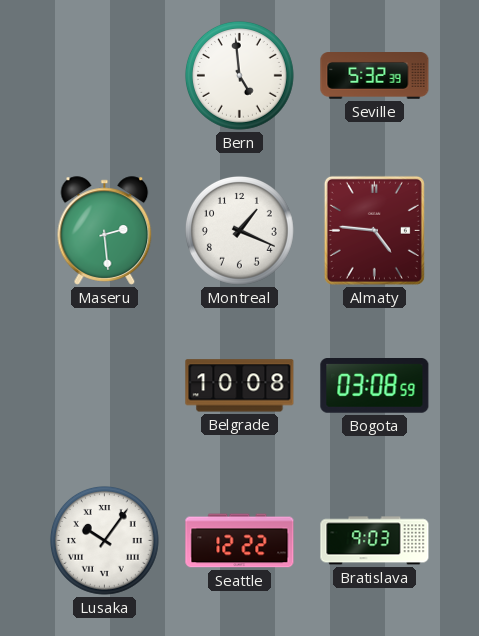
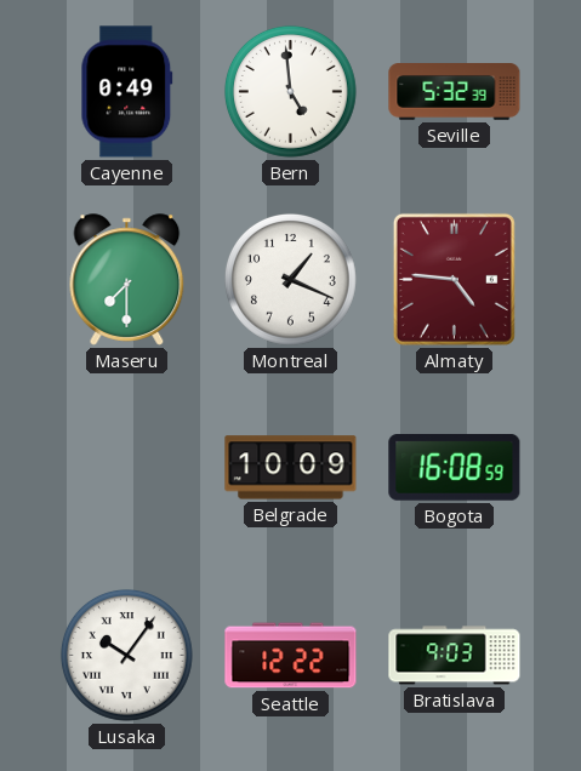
Cayenne: none -> 0:49 (127, 92)
Maseru: 2:29 -> 7:30 (127, 280)
Belgrade: 10:08 -> 10:09 (291, 468)
Bogota: 03:08 -> 16:08 (455, 468)
